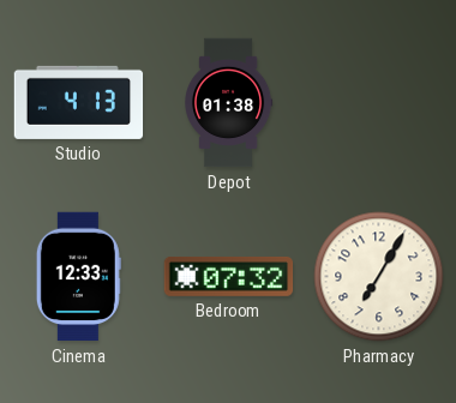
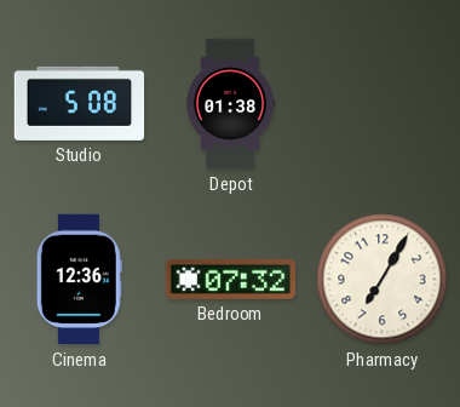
Studio: 4:13 -> 5:08 (80, 103)
Cinema: 12:33 -> 12:36 (79, 280)
